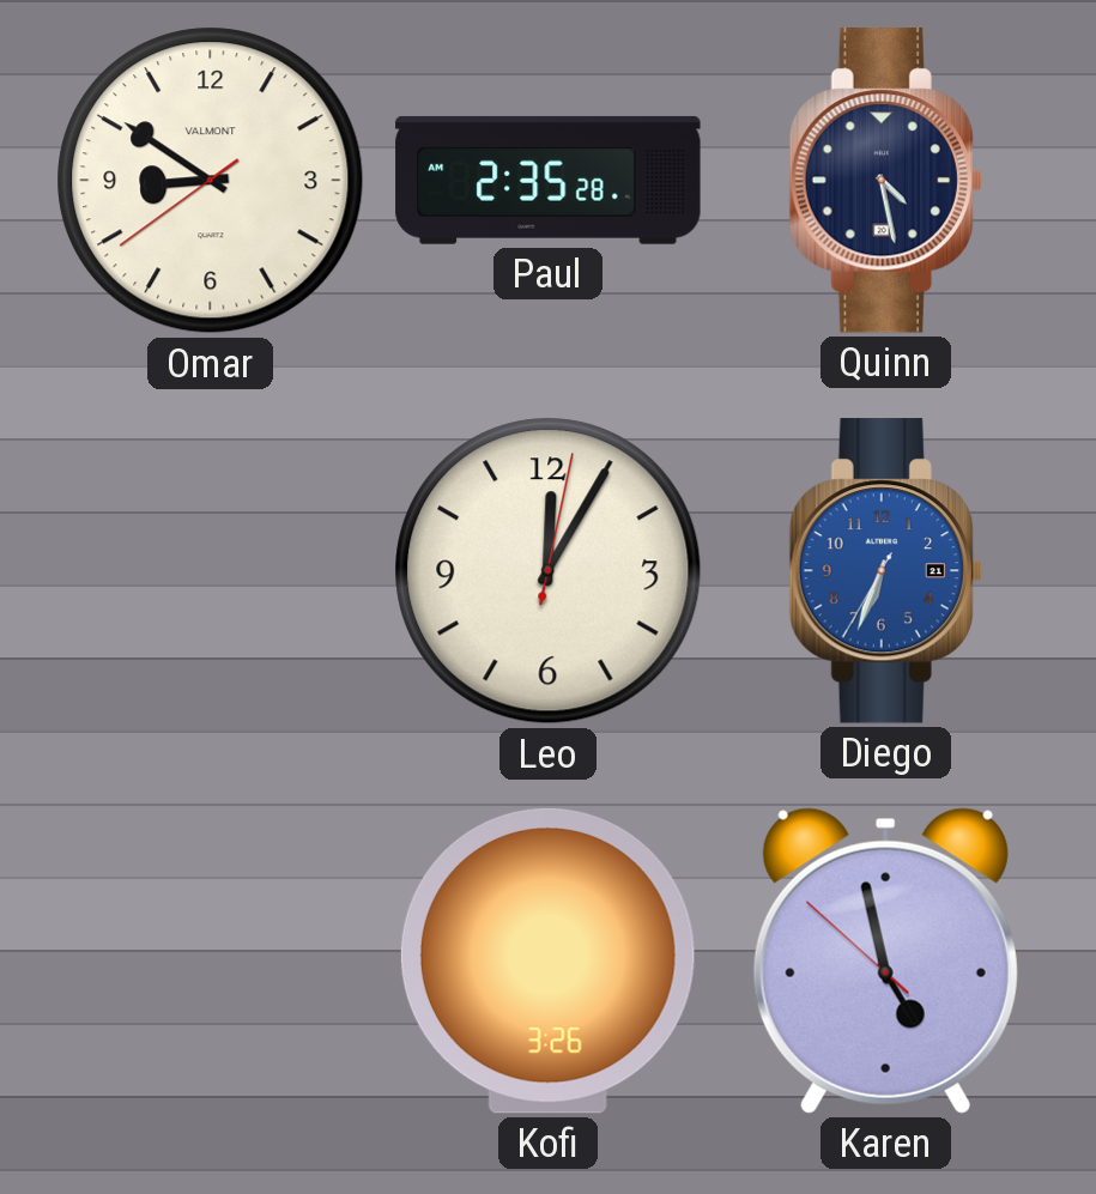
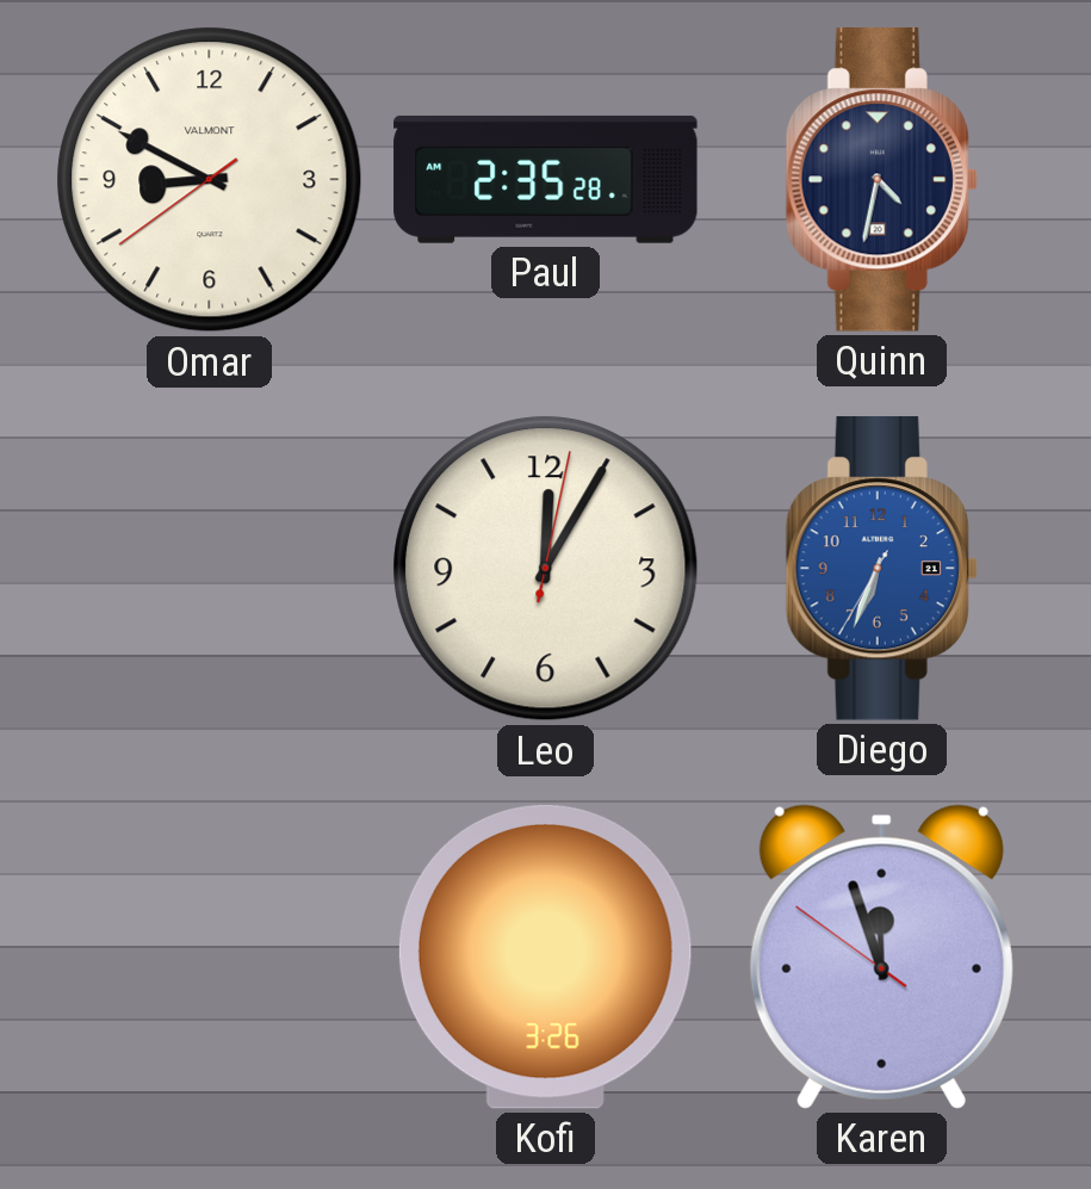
Omar: 8:50 -> 8:49 (210, 180)
Quinn: 4:28 -> 4:32 (881, 180)
Karen: 4:57 -> 11:56 (881, 956)
